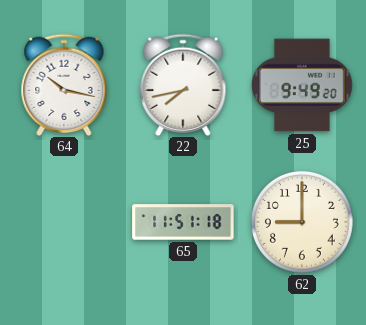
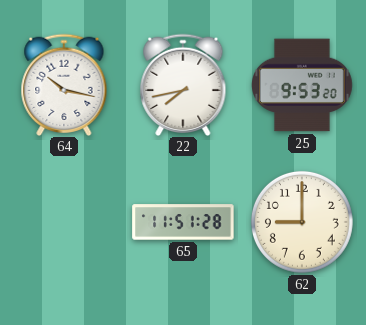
25: 9:49 -> 9:53 (303, 85)
65: 11:51:18 -> 11:51:28 (183, 222)
